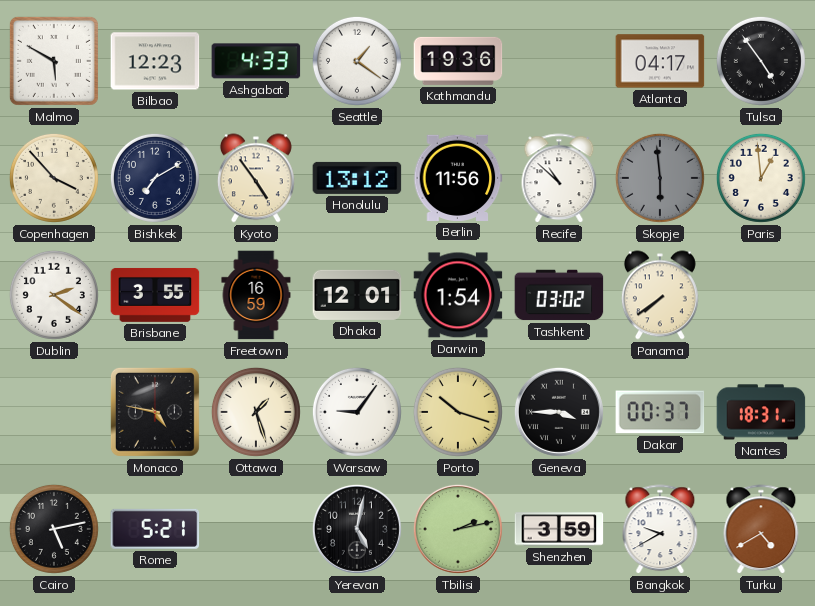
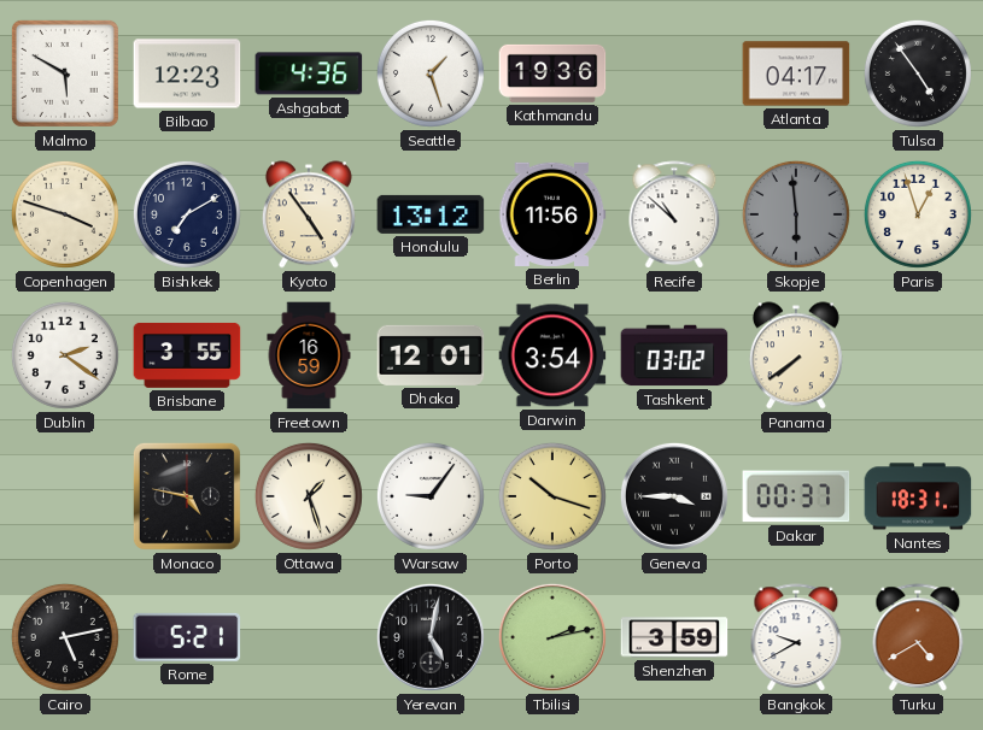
Ashgabat: 4:33 -> 4:36 (309, 73)
Seattle: 1:21 -> 1:27 (431, 73)
Copenhagen: 3:53 -> 3:48 (65, 214)
Paris: 12:59 -> 12:57 (918, 214)
Darwin: 1:54 -> 3:54 (552, 355)
